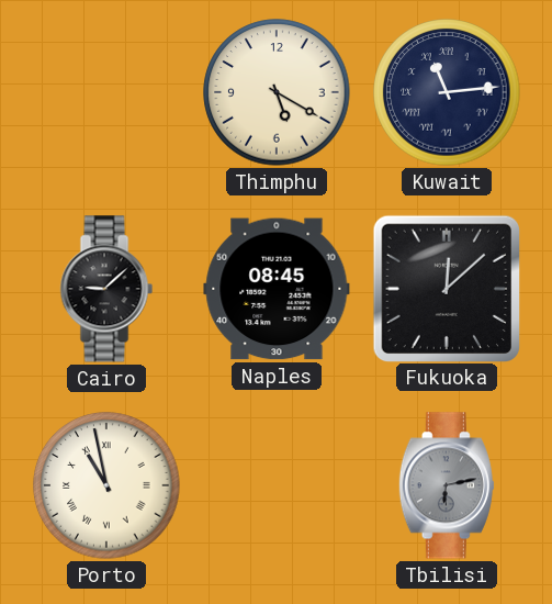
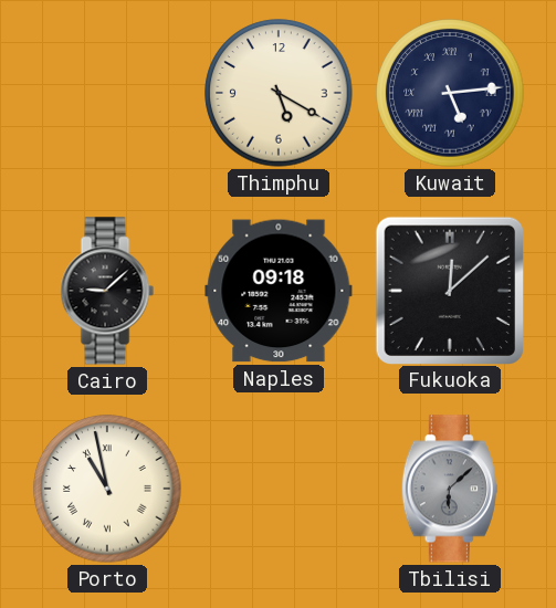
Kuwait: 11:14 -> 5:14 (450, 93)
Naples: 08:45 -> 09:18 (279, 291)
Tbilisi: 6:13 -> 6:08 (450, 489)
